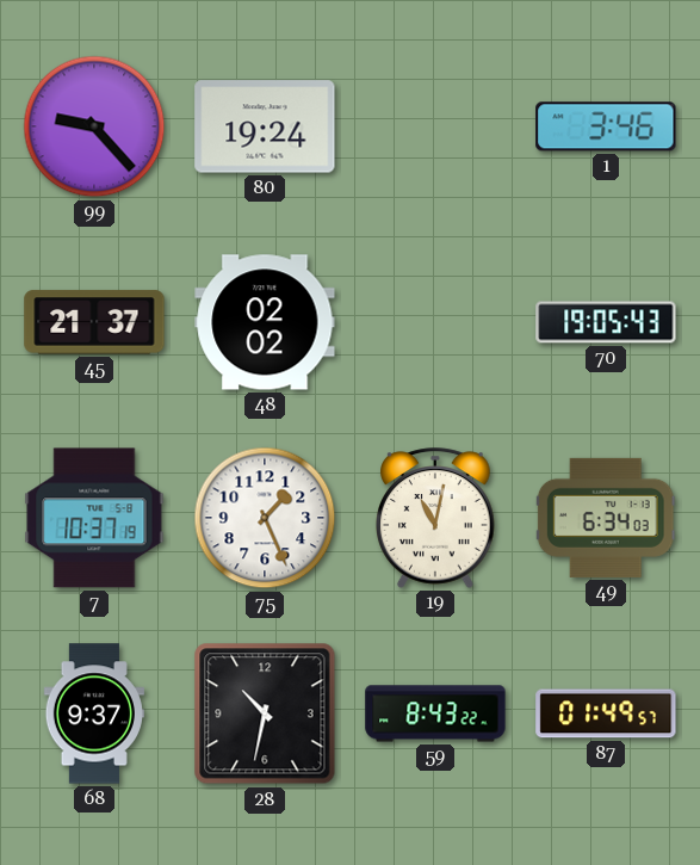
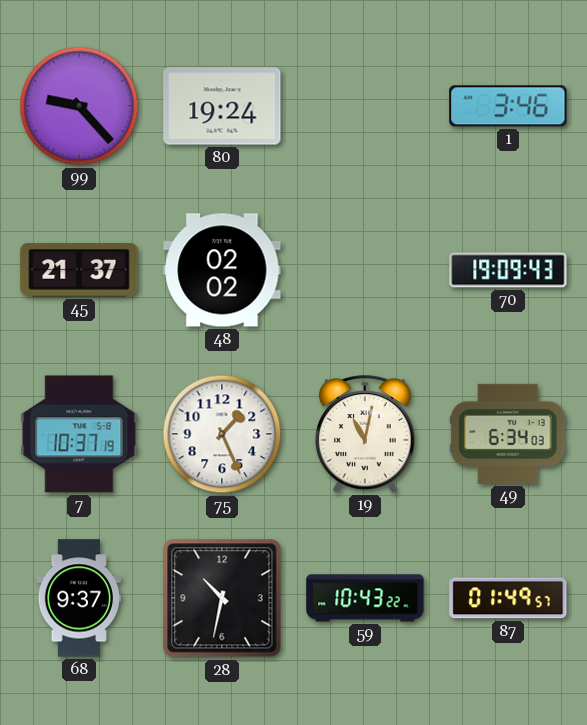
70: 19:05 -> 19:09 (508, 270)
59: 8:43 -> 10:43 (365, 598)
